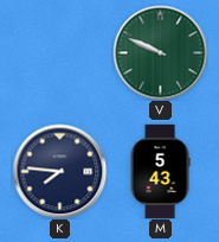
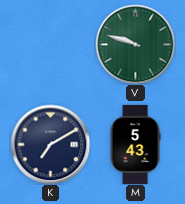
V: 9:49 -> 9:48 (135, 44)
K: 7:46 -> 7:10 (50, 144)
